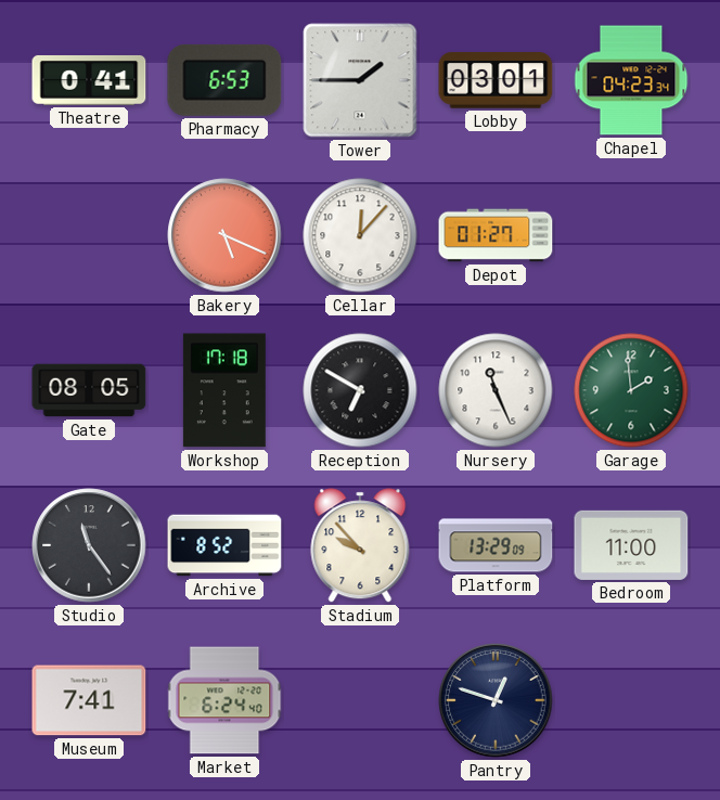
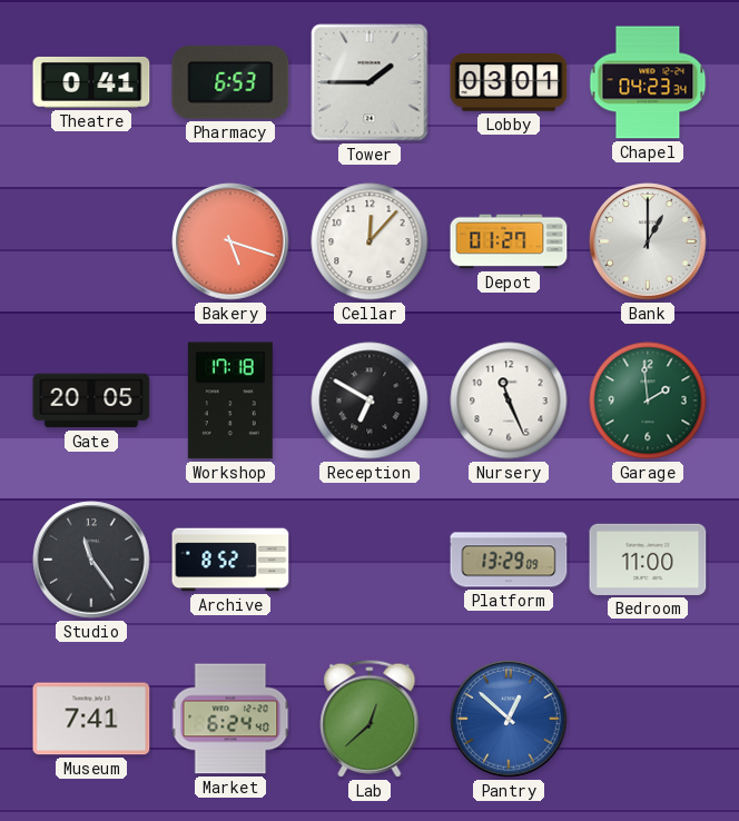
Bakery: 5:19 -> 5:18 (230, 241)
Bank: none -> 1:00 (648, 241)
Gate: 08:05 -> 20:05 (91, 400)
Stadium: 9:53 -> none (360, 545)
Lab: none -> 12:38 (369, 719)
Pantry: 12:48 -> 12:52 (509, 719)
Pantry dial: navy -> blue (509, 719)
